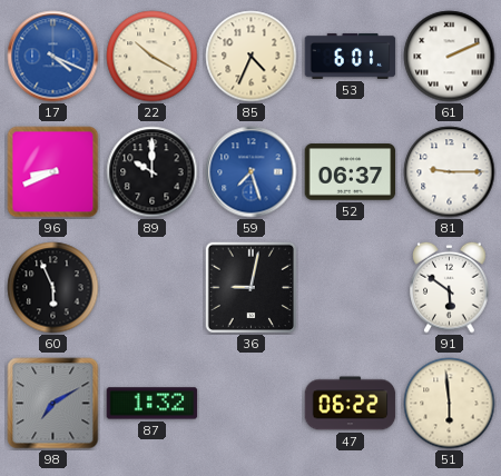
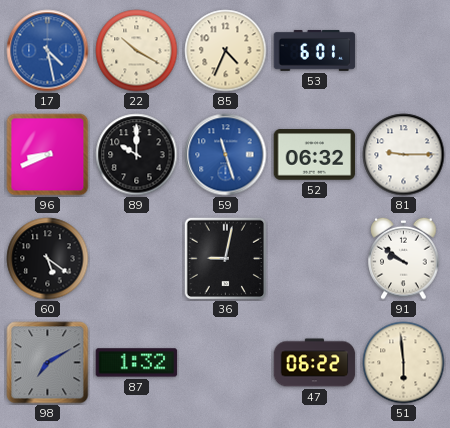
17: 4:19 -> 4:28 (48, 51)
61: 2:11 -> none (450, 57)
59: 7:27 -> 11:27 (226, 155)
52: 06:37 -> 06:32 (315, 155)
60: 5:56 -> 5:21 (48, 259)
91: 5:51 -> 9:51 (404, 258)
